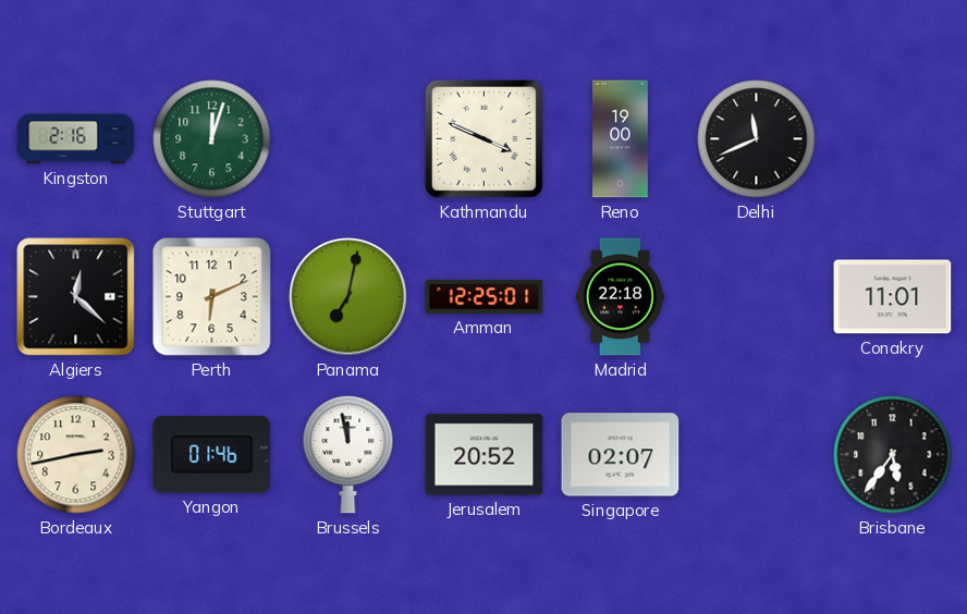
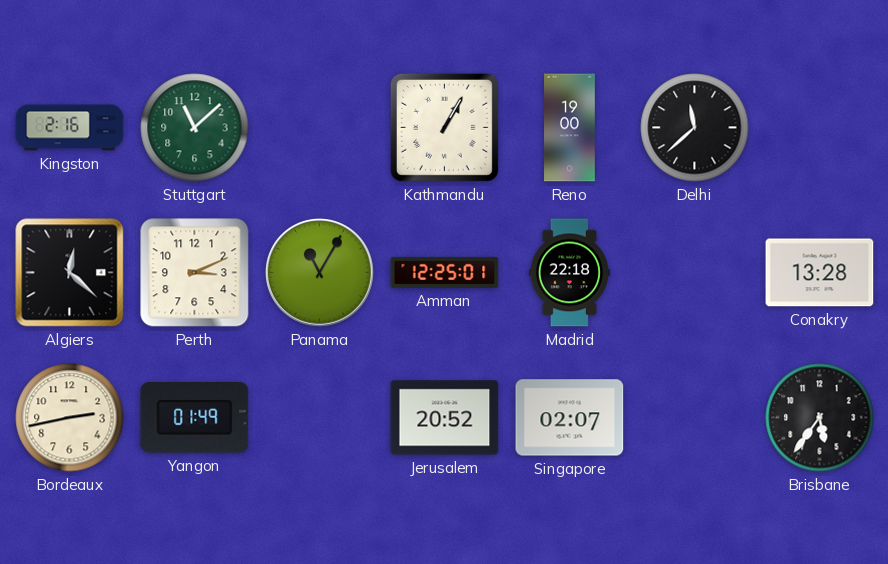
Stuttgart: 12:03 -> 11:08 (195, 128)
Kathmandu: 3:49 -> 1:05 (444, 127)
Delhi: 11:41 -> 11:38 (695, 128)
Perth: 6:11 -> 3:11 (195, 273)
Panama: 7:02 -> 11:05 (320, 273)
Conakry: 11:01 -> 13:28 (820, 273)
Yangon: 01:46 -> 01:49 (195, 418)
Brussels: 11:58 -> none (348, 454)
